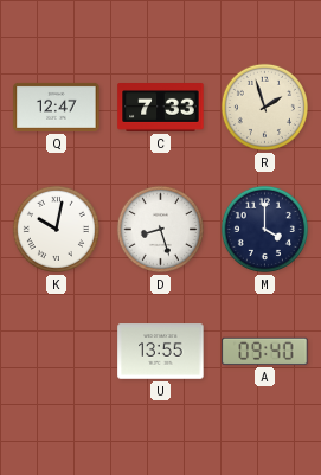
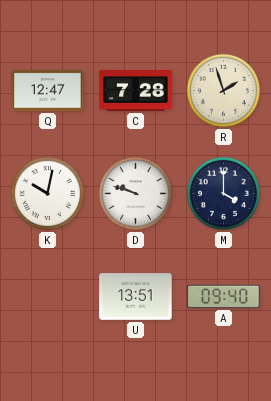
C: 7:33 -> 7:28 (136, 91)
D: 8:27 -> 9:48 (135, 193)
U: 13:55 -> 13:51 (136, 297)
